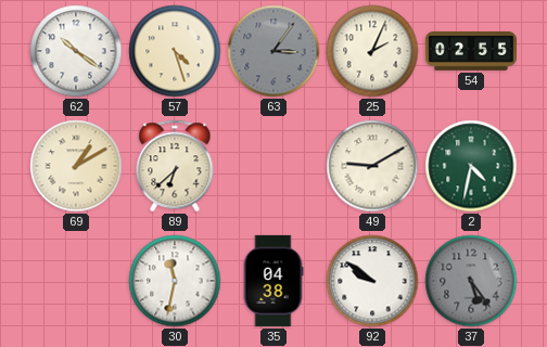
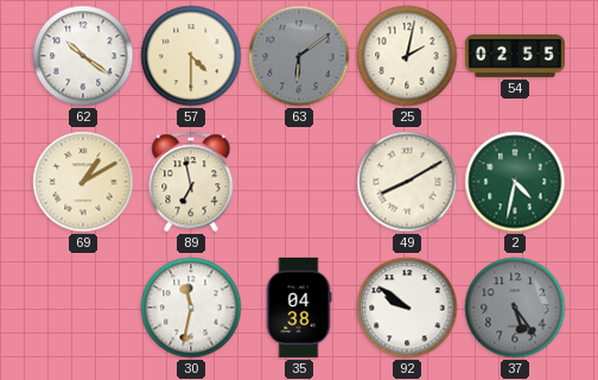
57: 4:27 -> 4:30 (191, 56)
63: 3:06 -> 6:09 (299, 56)
25: 2:04 -> 2:02 (407, 56)
89: 6:38 -> 6:58 (191, 182)
49: 9:10 -> 8:10 (407, 182)
